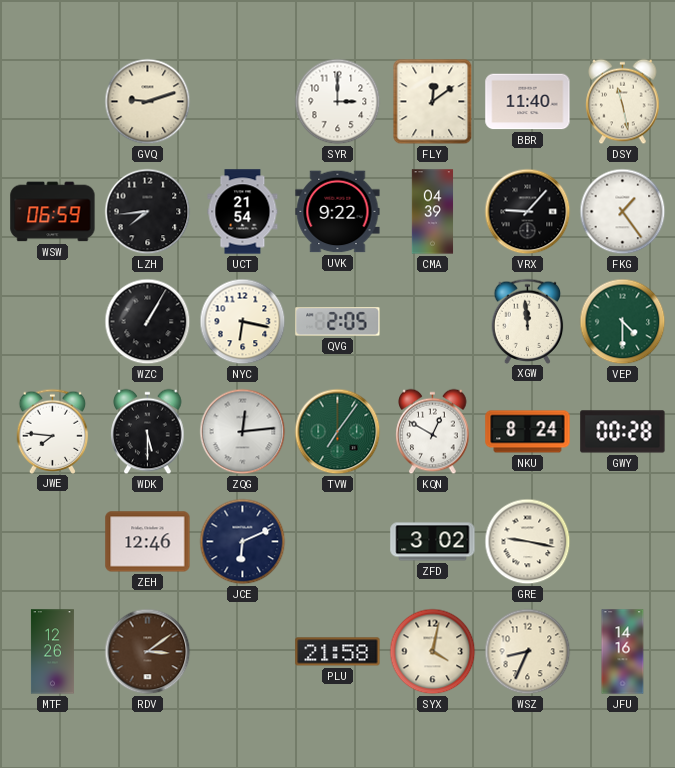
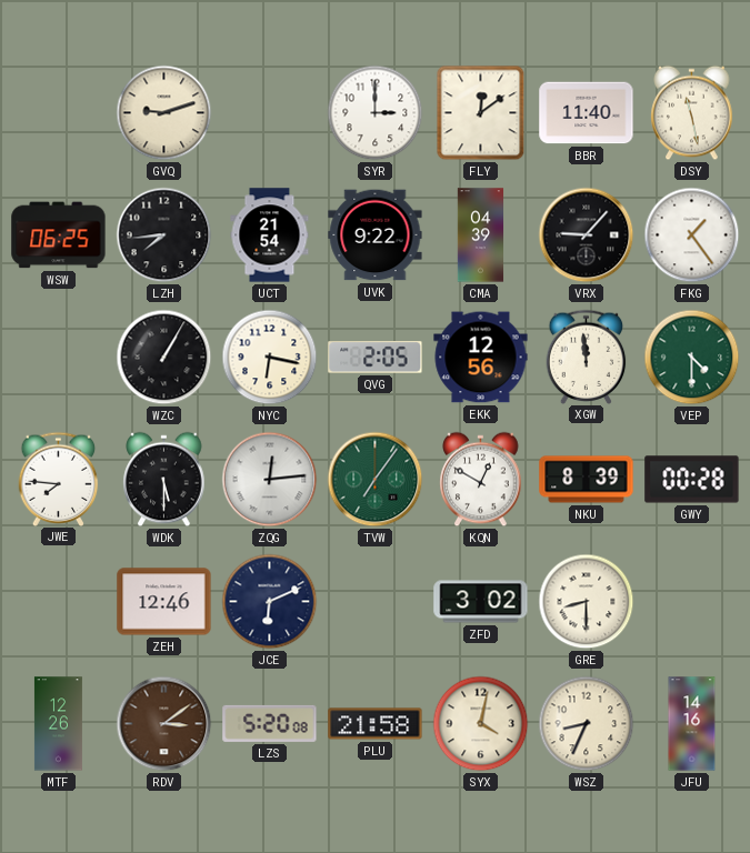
WSW: 06:59 -> 06:25 (59, 235)
EKK: none -> 12:56 (481, 358)
NKU: 8:24 -> 8:39 (587, 480)
GRE: 9:17 -> 8:30 (587, 602)
LZS: none -> 5:20 (270, 723)
